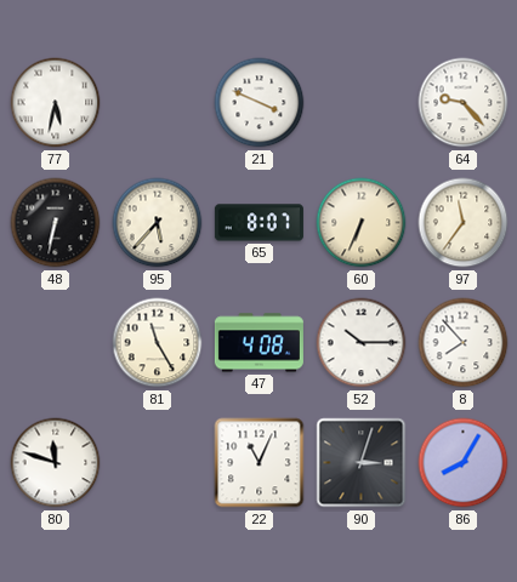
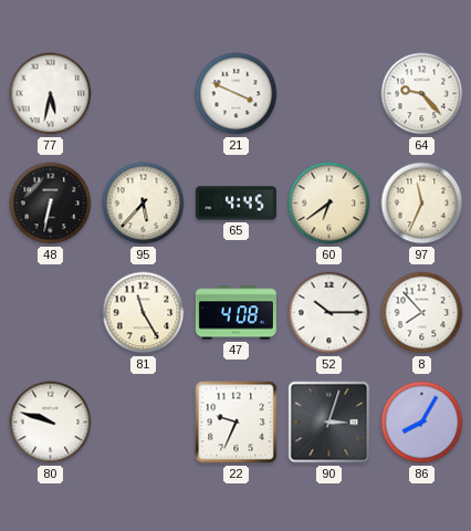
65: 8:07 -> 4:45 (236, 204)
60: 6:34 -> 6:39 (329, 204)
97: 11:36 -> 11:34 (422, 204)
80: 11:48 -> 9:48 (51, 423)
22: 11:04 -> 9:34 (237, 423)
